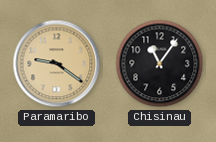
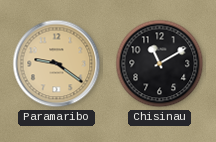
Chisinau: 11:06 -> 11:10 (160, 64)
